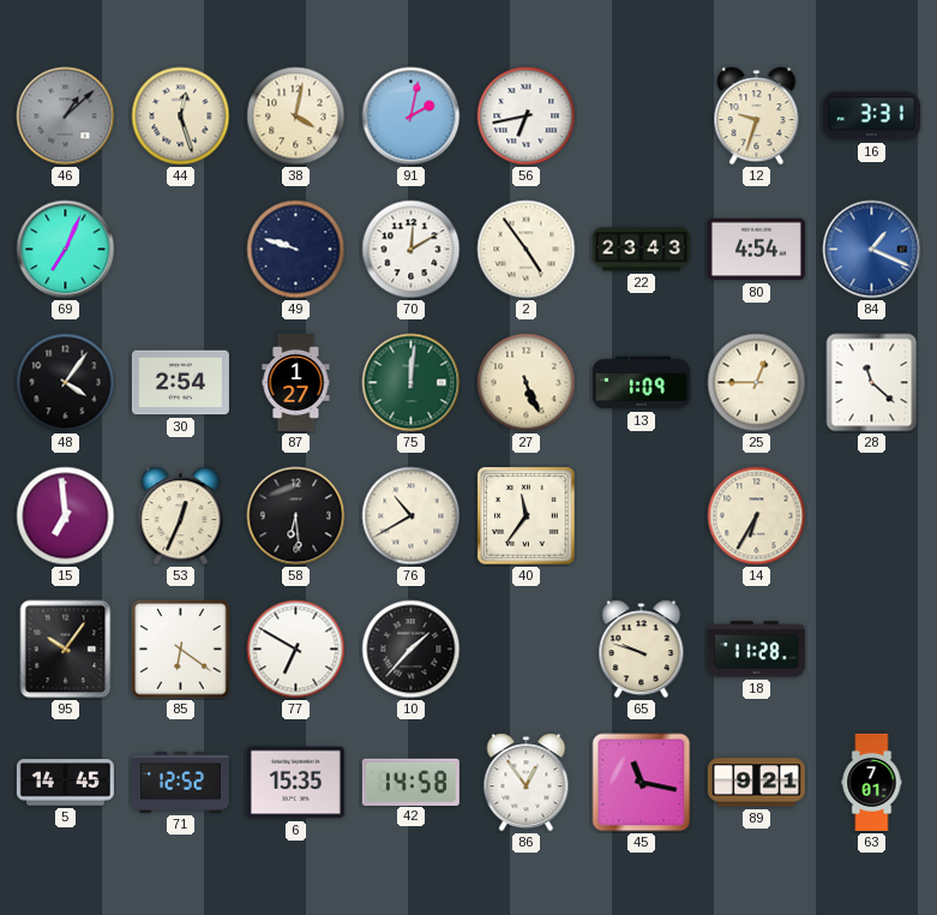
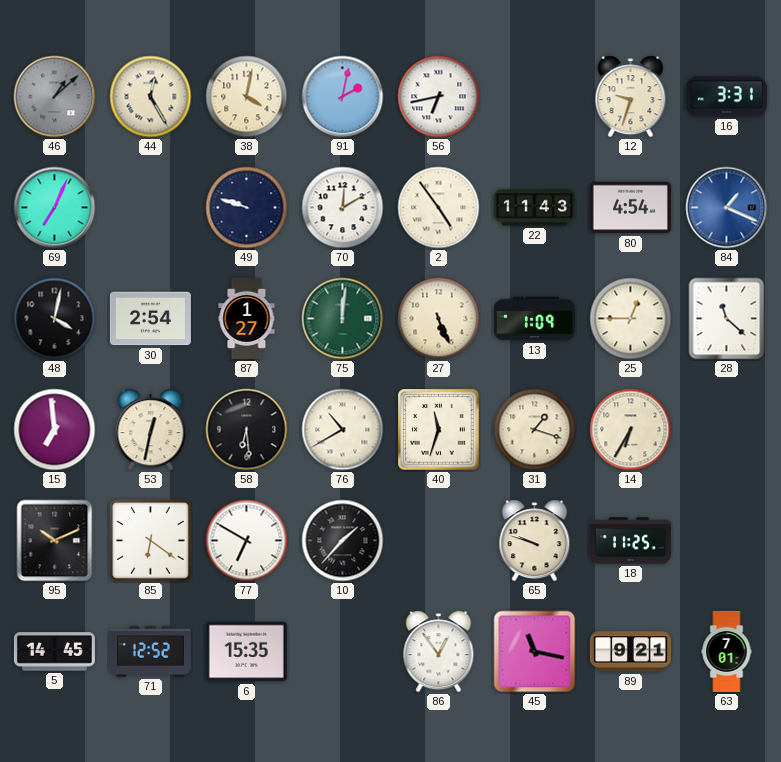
44: 12:27 -> 12:25 (151, 97)
22: 23:43 -> 11:43 (534, 208)
48: 4:06 -> 4:02 (55, 319)
53: 12:34 -> 12:32 (151, 430)
40: 11:36 -> 11:33 (439, 430)
31: none -> 1:18 (535, 430)
95: 10:06 -> 10:11 (55, 541)
18: 11:28 -> 11:25 (630, 541)
42: 14:58 -> none (410, 782)
